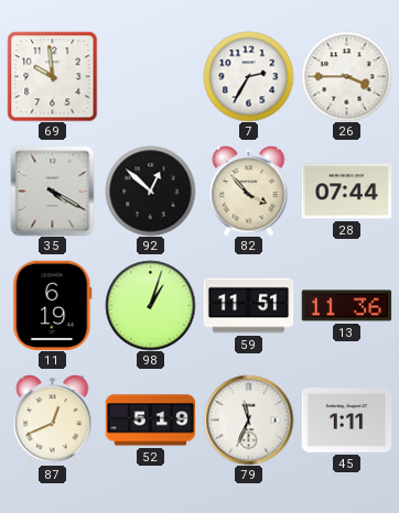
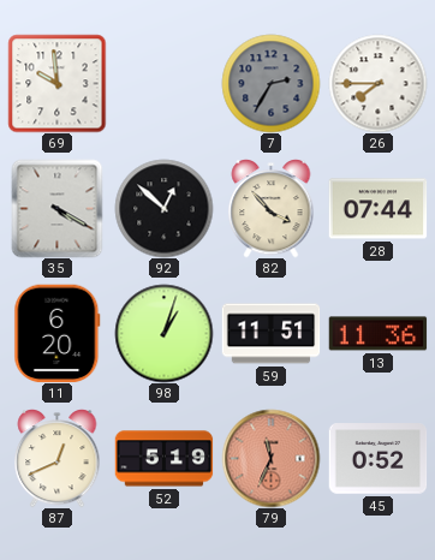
7 dial: white -> grey (270, 83)
26: 3:45 -> 7:45 (377, 83)
11: 6:19 -> 6:20 (58, 333)
79 dial: white -> salmon (270, 458)
45: 1:11 -> 0:52 (377, 459)
